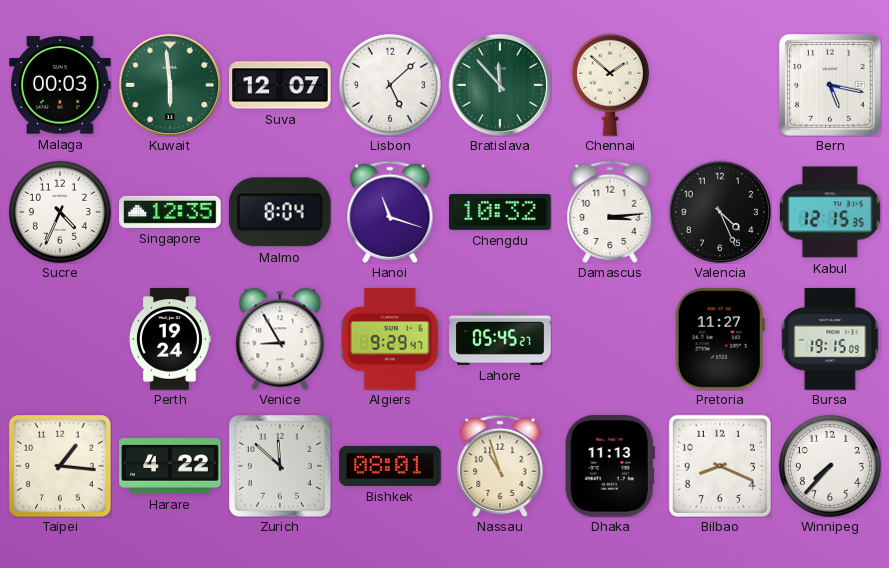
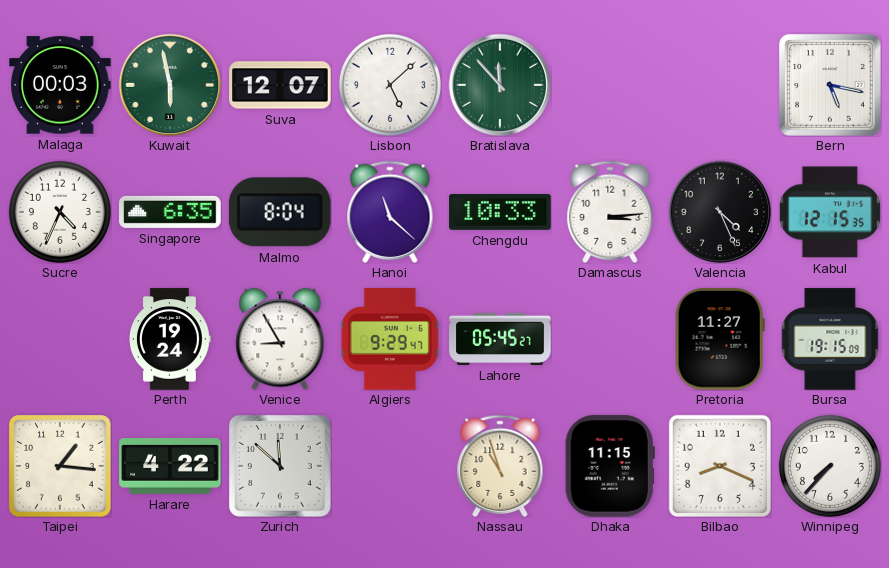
Kuwait: 5:59 -> 5:58 (170, 85)
Chennai: 1:52 -> none (610, 85)
Singapore: 12:35 -> 6:35 (170, 212)
Hanoi: 11:18 -> 11:22 (390, 212)
Chengdu: 10:32 -> 10:33 (500, 212)
Bishkek: 08:01 -> none (390, 466)
Dhaka: 11:13 -> 11:15 (610, 466)
